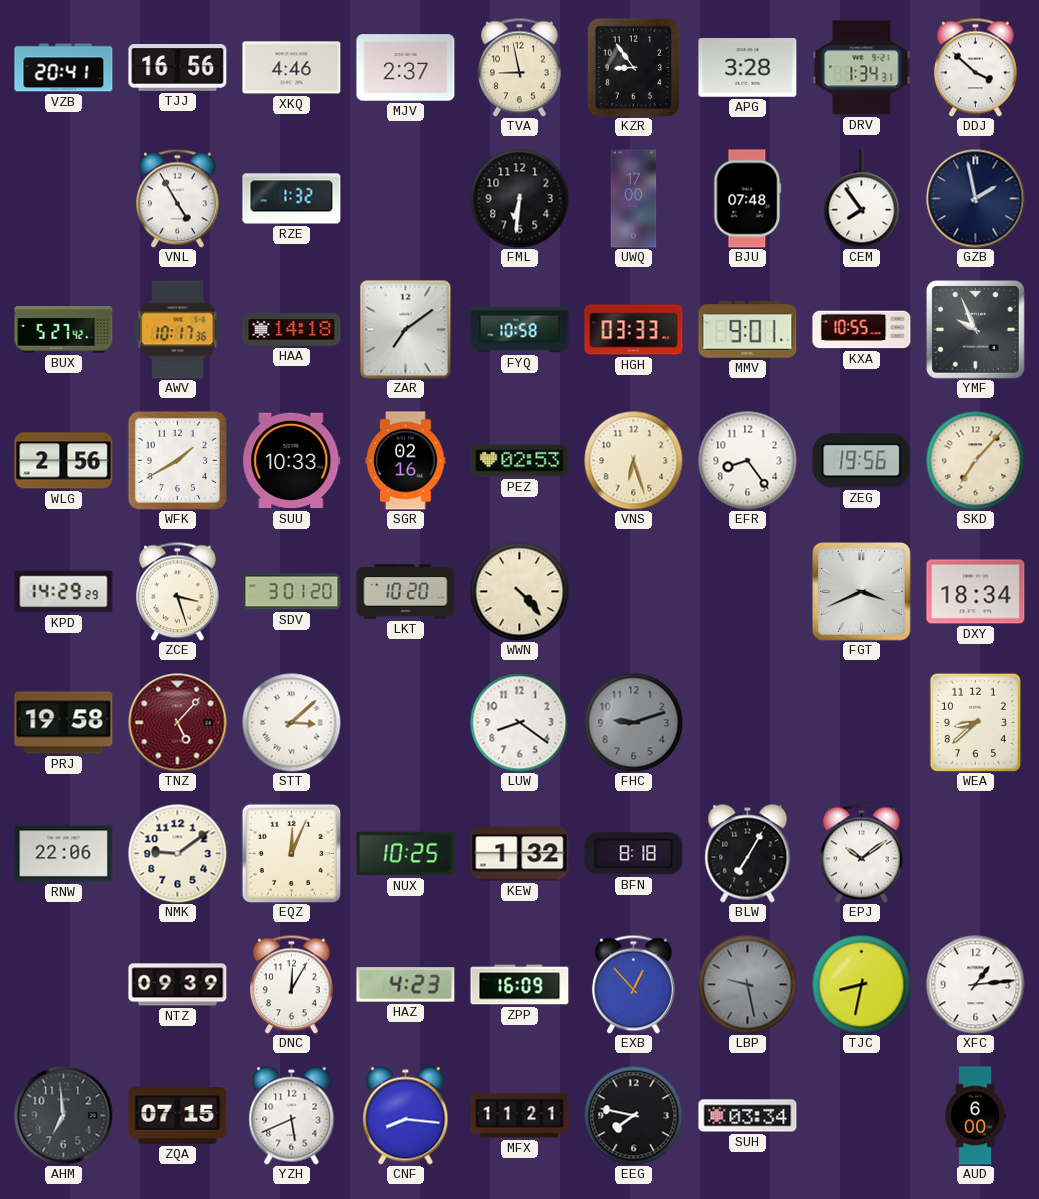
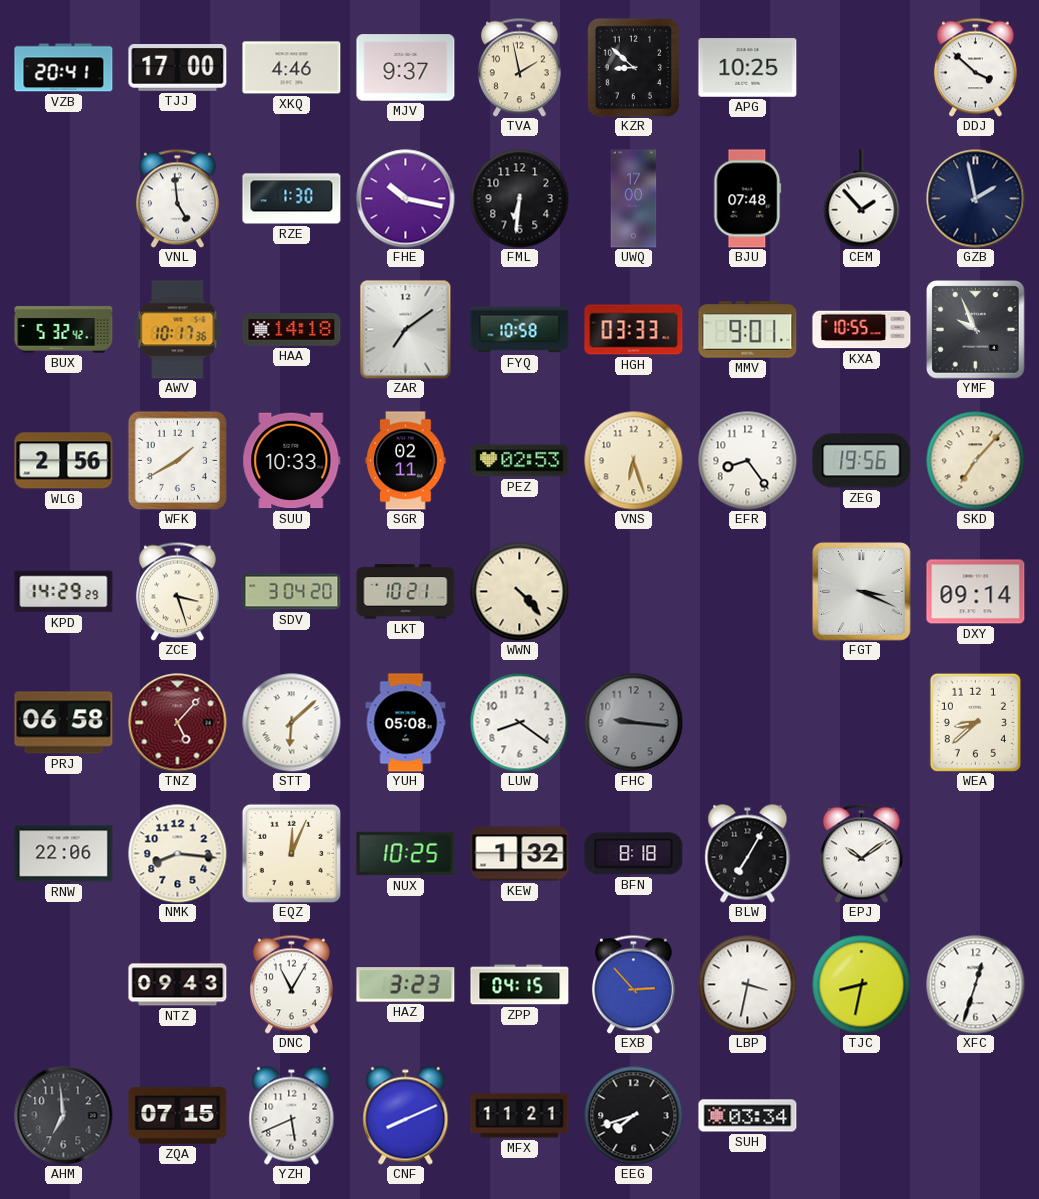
TJJ: 16:56 -> 17:00 (178, 68)
MJV: 2:37 -> 9:37 (406, 68)
TVA: 8:58 -> 1:58 (519, 67)
KZR: 8:54 -> 8:52 (634, 67)
APG: 3:28 -> 10:25 (748, 68)
DRV: 1:34 -> none (862, 68)
VNL: 4:55 -> 4:59 (177, 198)
RZE: 1:32 -> 1:30 (292, 199)
FHE: none -> 10:17 (406, 199)
CEM: 7:54 -> 1:53 (862, 199)
BUX: 5:27 -> 5:32 (64, 330)
SGR: 02:16 -> 02:11 (406, 461)
SDV: 3:01 -> 3:04 (292, 592)
LKT: 10:20 -> 10:21 (406, 592)
FGT: 3:41 -> 3:19 (862, 592)
DXY: 18:34 -> 09:14 (976, 592)
PRJ: 19:58 -> 06:58 (64, 723)
STT: 3:08 -> 6:08 (292, 723)
YUH: none -> 05:08 (406, 723)
FHC: 9:12 -> 9:16 (634, 723)
NMK: 9:09 -> 8:16 (178, 854)
NTZ: 09:39 -> 09:43 (178, 985)
DNC: 12:05 -> 11:05 (291, 984)
HAZ: 4:23 -> 3:23 (406, 985)
ZPP: 16:09 -> 04:15 (520, 985)
EXB: 12:53 -> 2:53 (633, 984)
LBP: 9:28 -> 3:32 (748, 985)
LBP dial: grey -> white (748, 985)
XFC: 1:14 -> 12:33 (976, 985)
CNF: 8:16 -> 8:11 (406, 1116)
EEG: 7:47 -> 7:42 (634, 1116)
AUD: 6:00 -> none (975, 1116)
